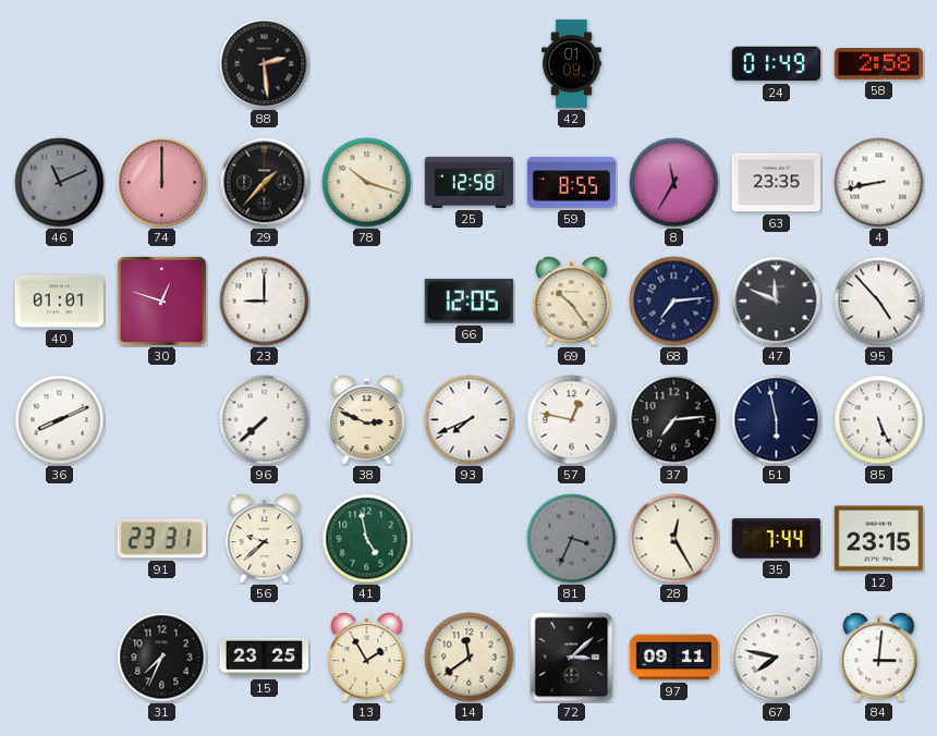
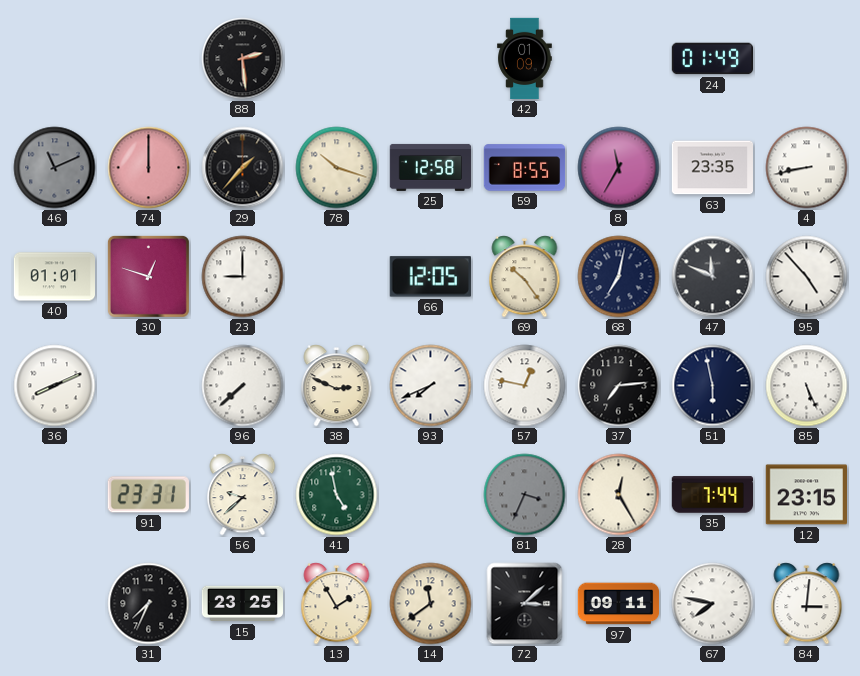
58: 2:58 -> none (878, 64)
68: 7:14 -> 7:02 (619, 277)
